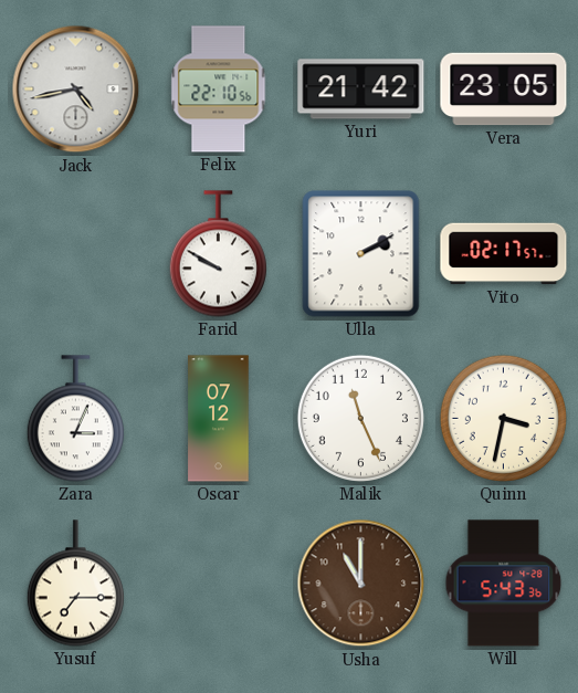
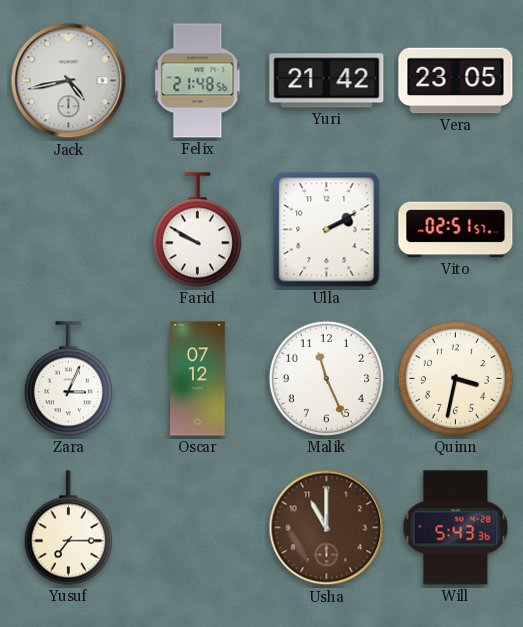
Felix: 22:10 -> 21:48 (198, 81)
Vito: 02:17 -> 02:51 (456, 230)
